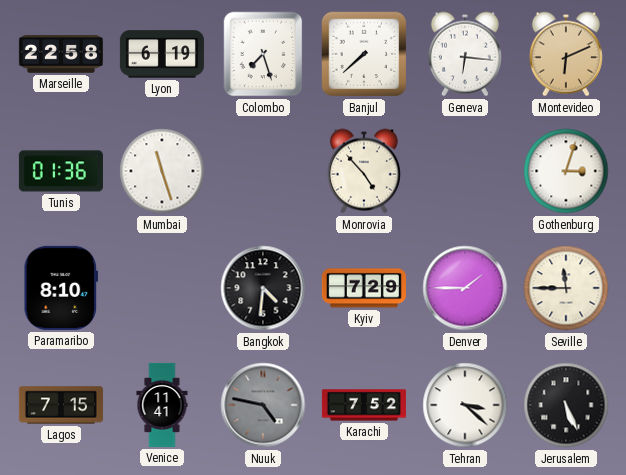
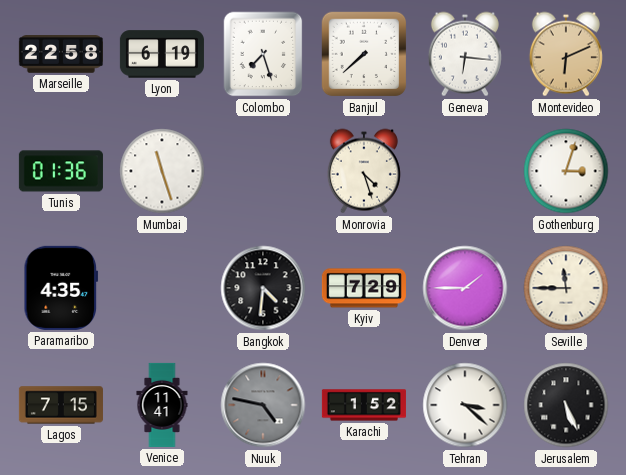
Monrovia: 4:53 -> 4:27 (364, 171)
Paramaribo: 8:10 -> 4:35 (61, 288)
Karachi: 7:52 -> 1:52 (364, 405)
